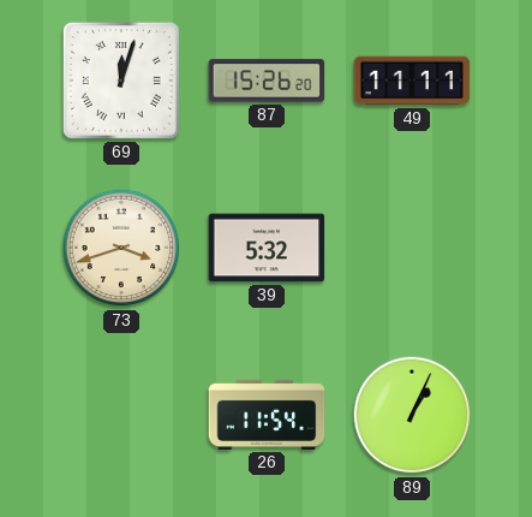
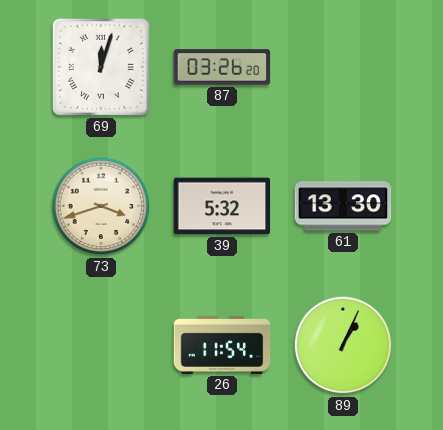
87: 15:26 -> 03:26 (222, 67)
49: 11:11 -> none (412, 81)
61: none -> 13:30 (343, 206)
